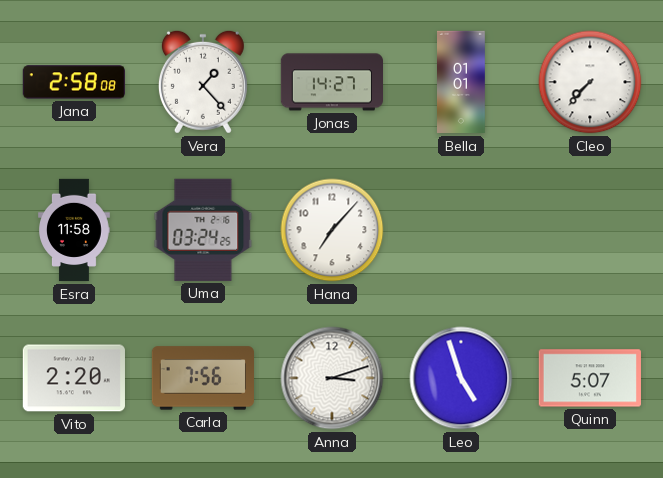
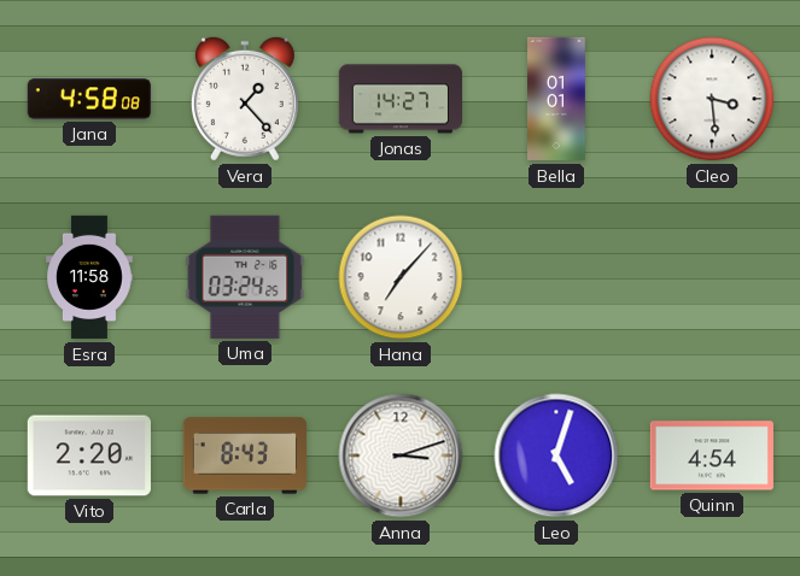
Jana: 2:58 -> 4:58 (89, 99)
Cleo: 7:37 -> 3:29 (712, 99)
Carla: 7:56 -> 8:43 (244, 455)
Leo: 4:57 -> 5:03 (556, 455)
Quinn: 5:07 -> 4:54 (712, 455)
